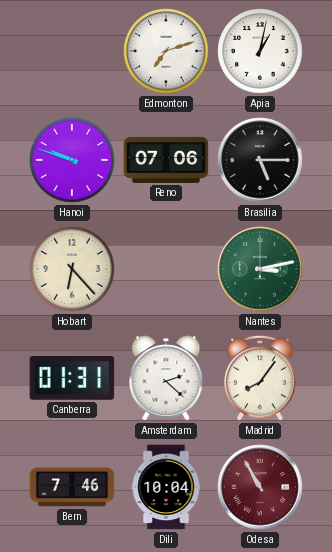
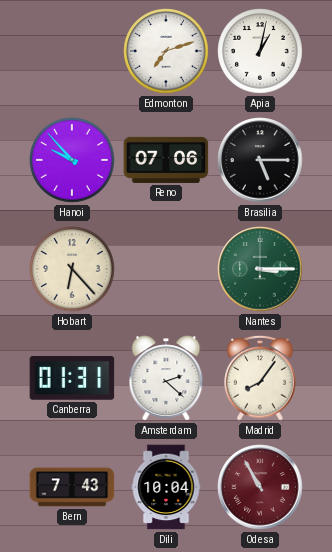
Hanoi: 9:48 -> 9:53 (72, 160)
Nantes: 3:13 -> 3:15 (260, 269)
Bern: 7:46 -> 7:43 (72, 487)
